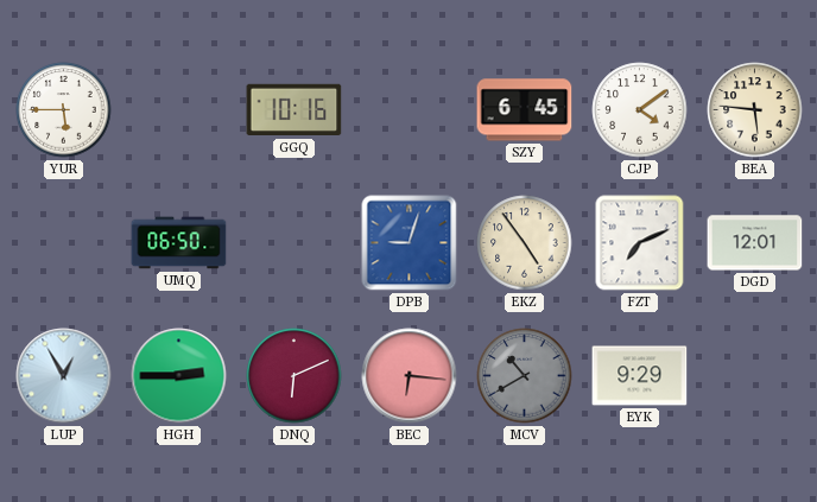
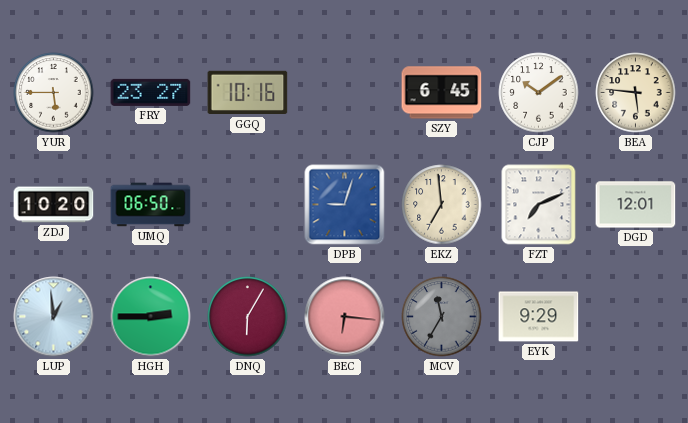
FRY: none -> 23:27 (151, 92)
CJP: 4:09 -> 10:09 (539, 93)
ZDJ: none -> 10:20 (54, 205)
EKZ: 4:54 -> 6:59 (442, 205)
LUP: 12:55 -> 12:59 (54, 317)
DNQ: 6:11 -> 6:05 (248, 317)
MCV: 10:40 -> 11:35 (442, 317)
